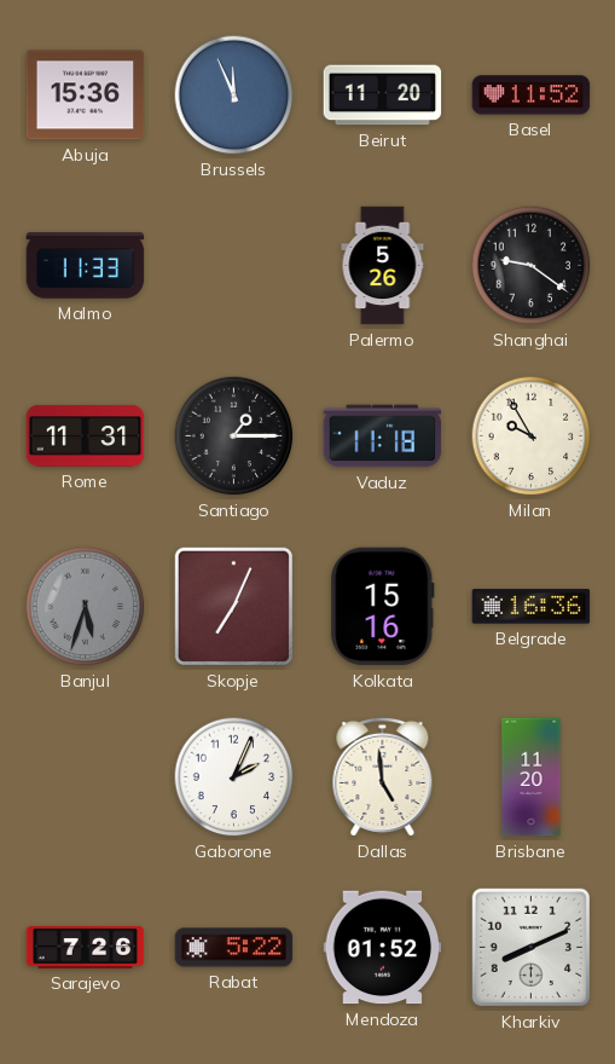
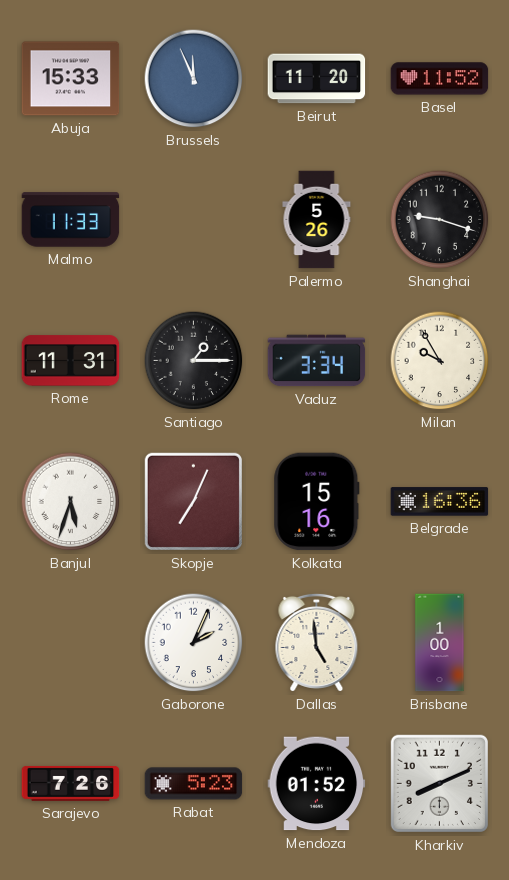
Abuja: 15:36 -> 15:33 (71, 79)
Shanghai: 9:21 -> 9:18 (440, 220)
Vaduz: 11:18 -> 3:34 (317, 361)
Banjul dial: grey -> white (71, 502)
Brisbane: 11:20 -> 1:00 (440, 643)
Rabat: 5:22 -> 5:23 (194, 784)
